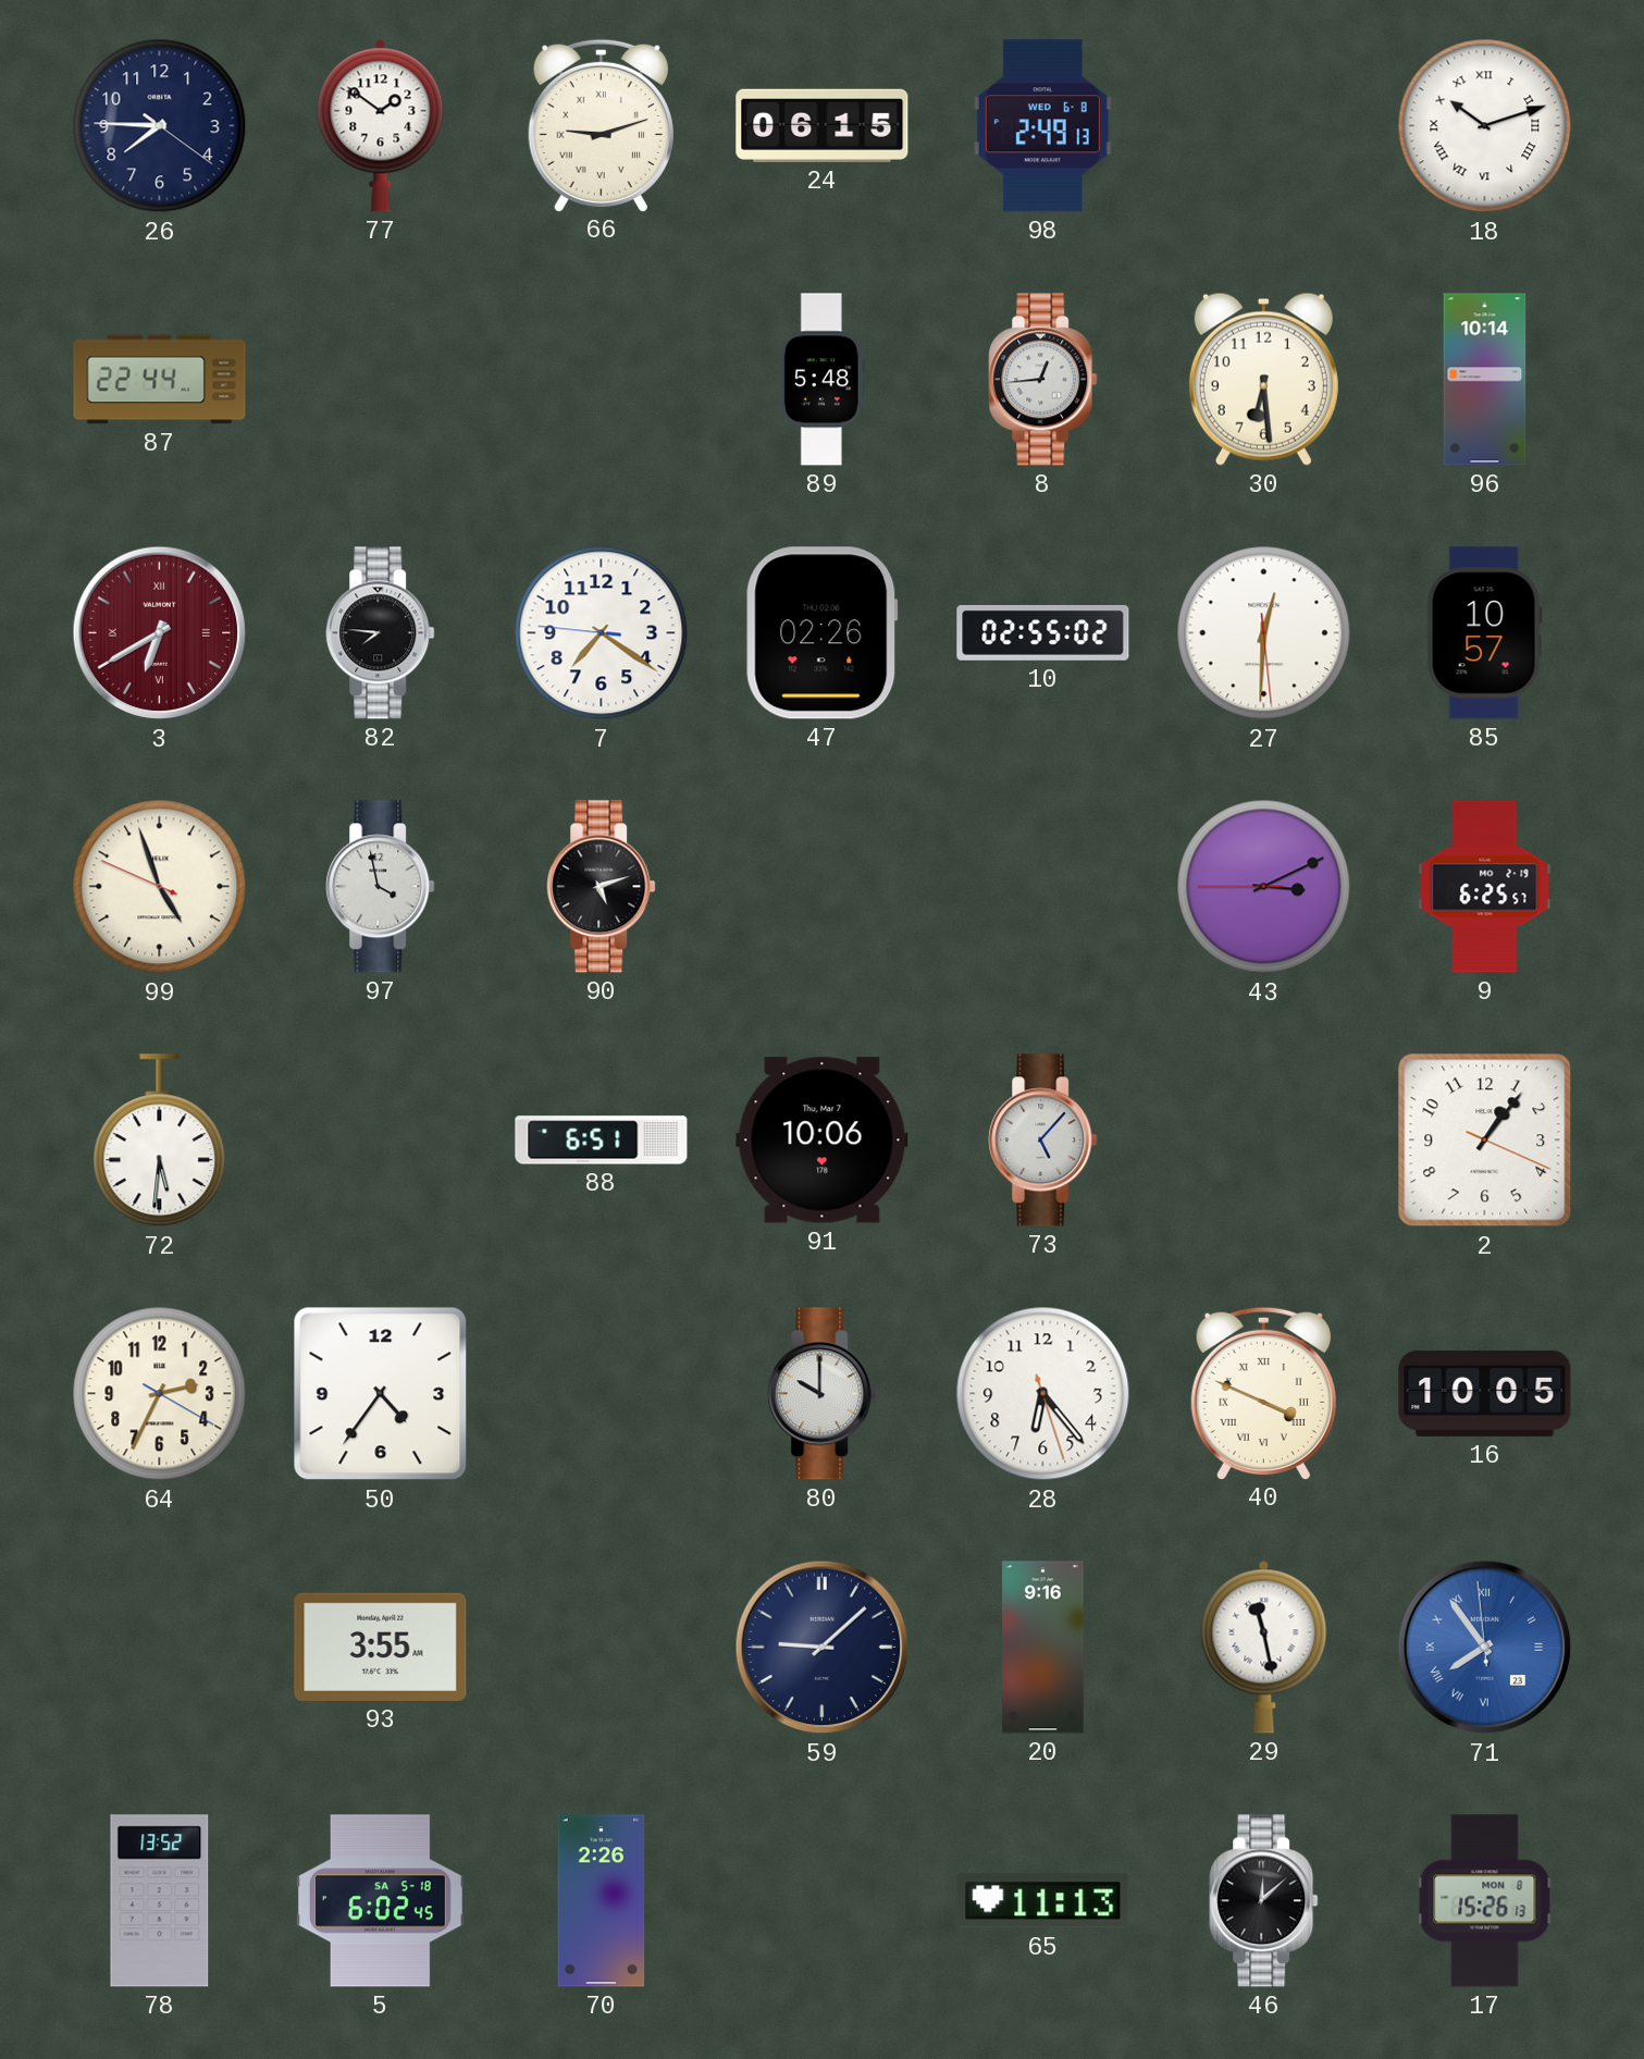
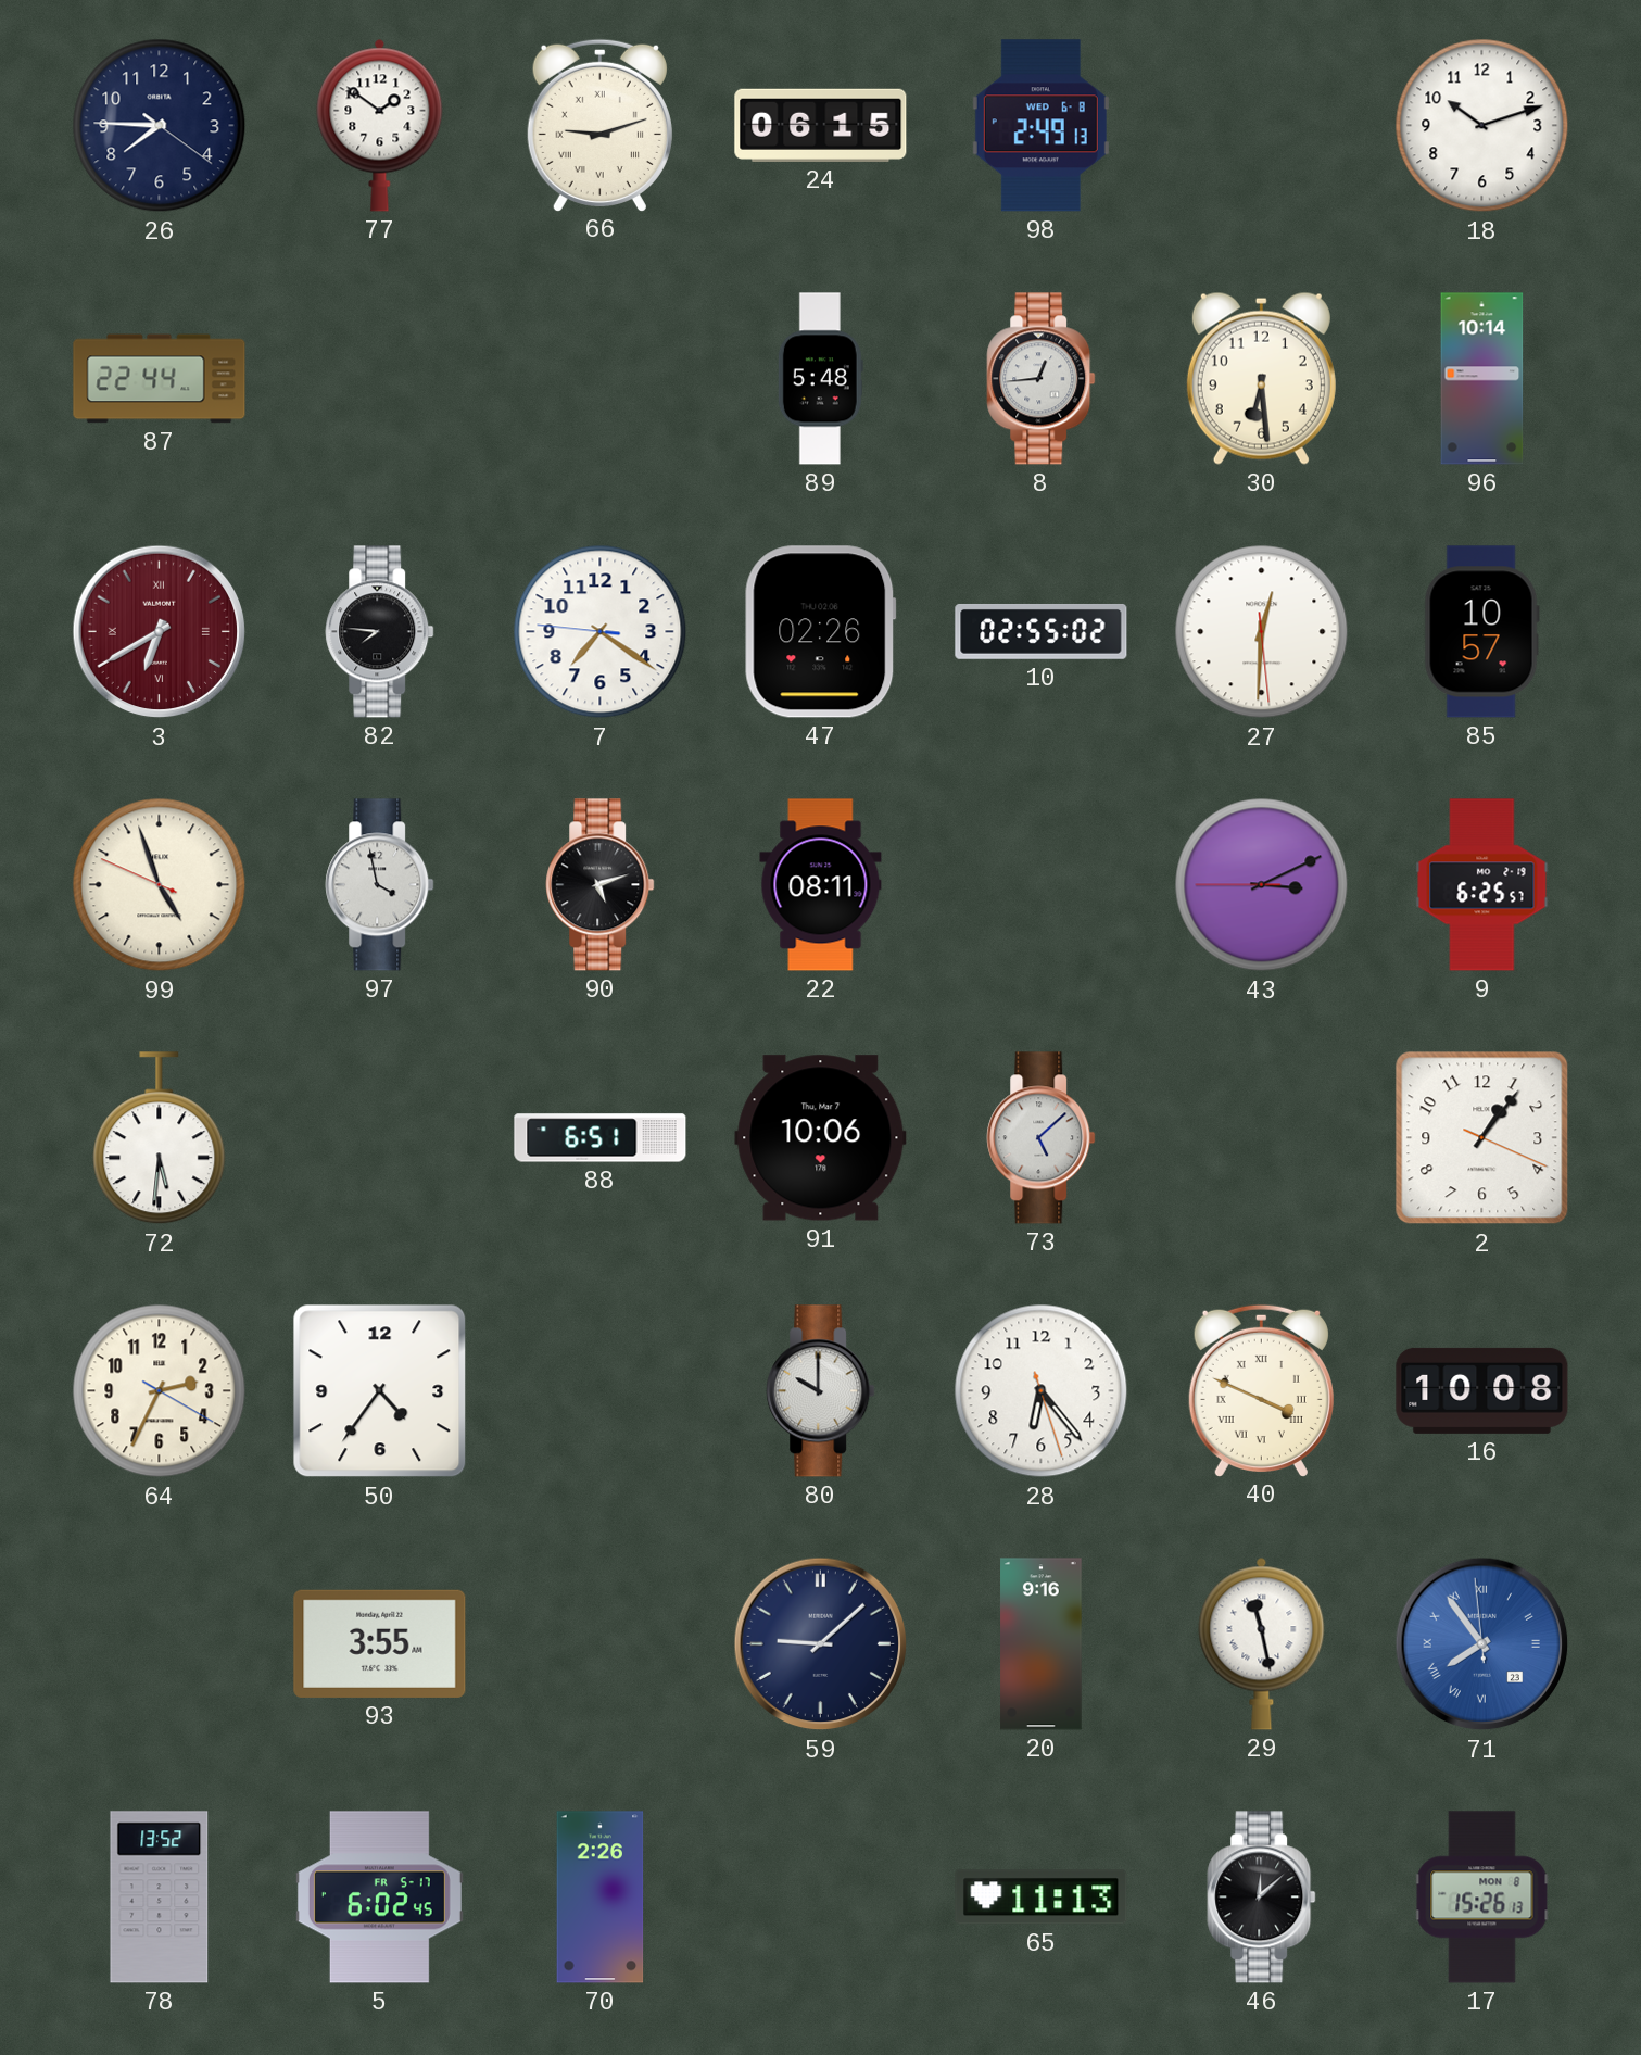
18 numerals: Roman -> Arabic (1482, 126)
22: none -> 08:11 (821, 885)
73: 5:07 -> 5:08 (1042, 1138)
16: 10:05 -> 10:08 (1482, 1390)
5 date: SA 5-18 -> FR 5-17 (379, 1898)
